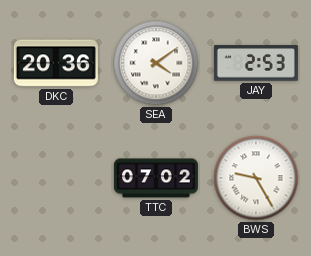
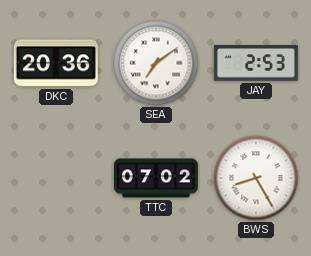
SEA: 4:09 -> 7:09 (156, 63)
BWS: 9:25 -> 8:25 (256, 178)
